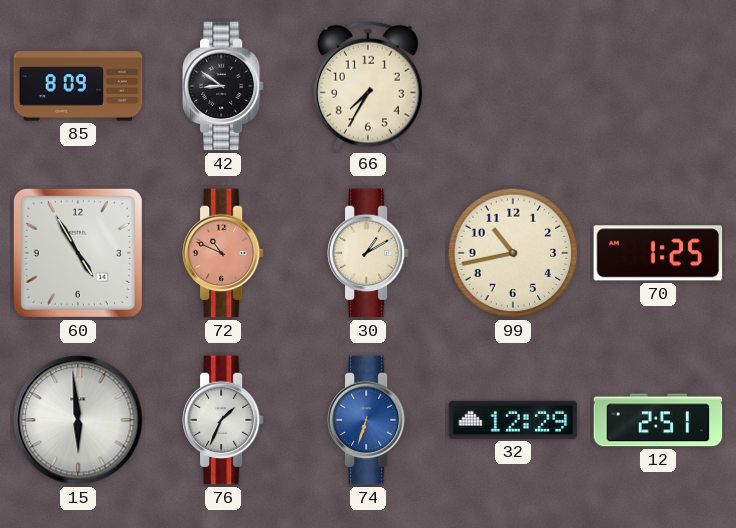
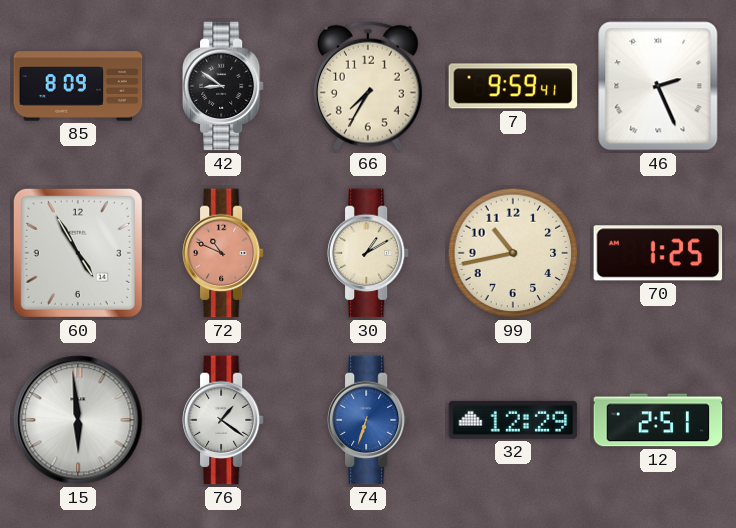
7: none -> 9:59 (513, 86)
46: none -> 2:26 (658, 86)
76: 1:34 -> 1:21 (223, 420)
